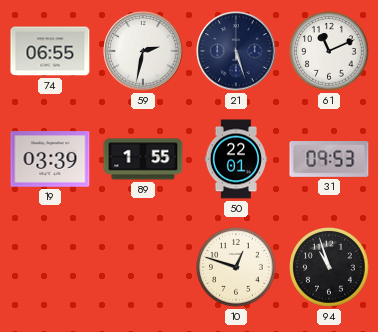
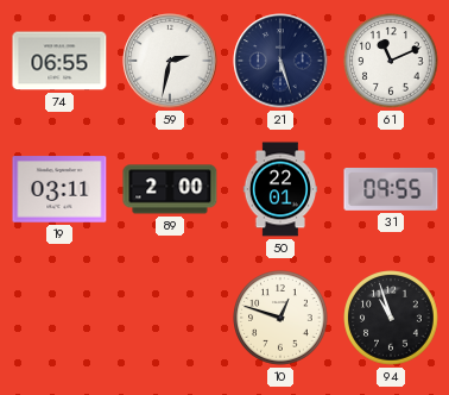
19: 03:39 -> 03:11 (59, 189)
89: 1:55 -> 2:00 (170, 189)
31: 09:53 -> 09:55 (391, 190)
